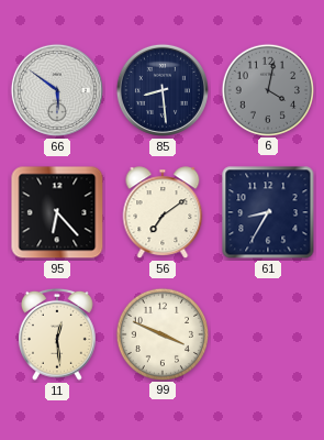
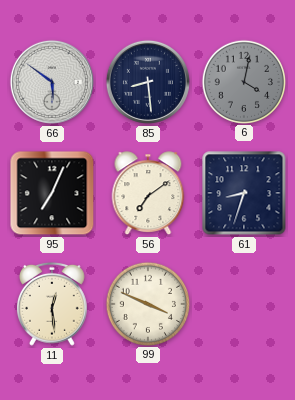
95: 6:23 -> 7:04 (52, 193)
61: 8:35 -> 8:33 (244, 193)
